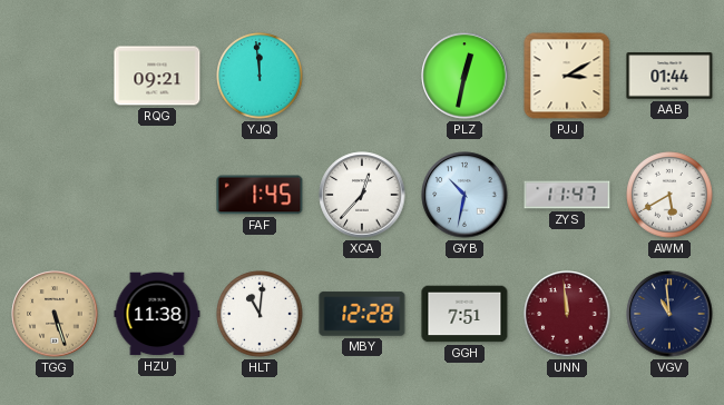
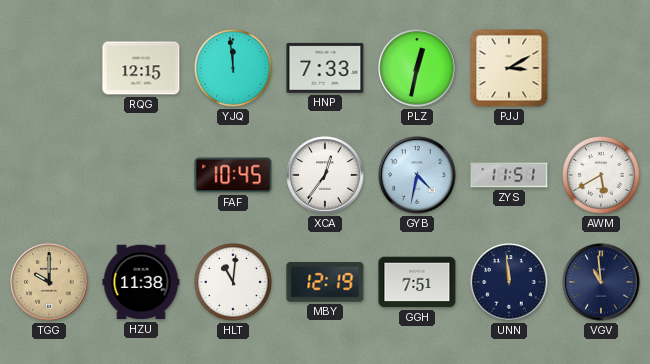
RQG: 09:21 -> 12:15 (141, 68)
HNP: none -> 7:33 (325, 68)
AAB: 01:44 -> none (669, 76)
FAF: 1:45 -> 10:45 (233, 175)
XCA: 12:37 -> 12:36 (325, 175)
GYB: 10:32 -> 4:32 (417, 175)
ZYS: 11:47 -> 11:51 (509, 175)
TGG: 5:27 -> 10:00 (49, 282)
MBY: 12:28 -> 12:19 (325, 282)
UNN dial: burgundy -> navy (509, 282)
